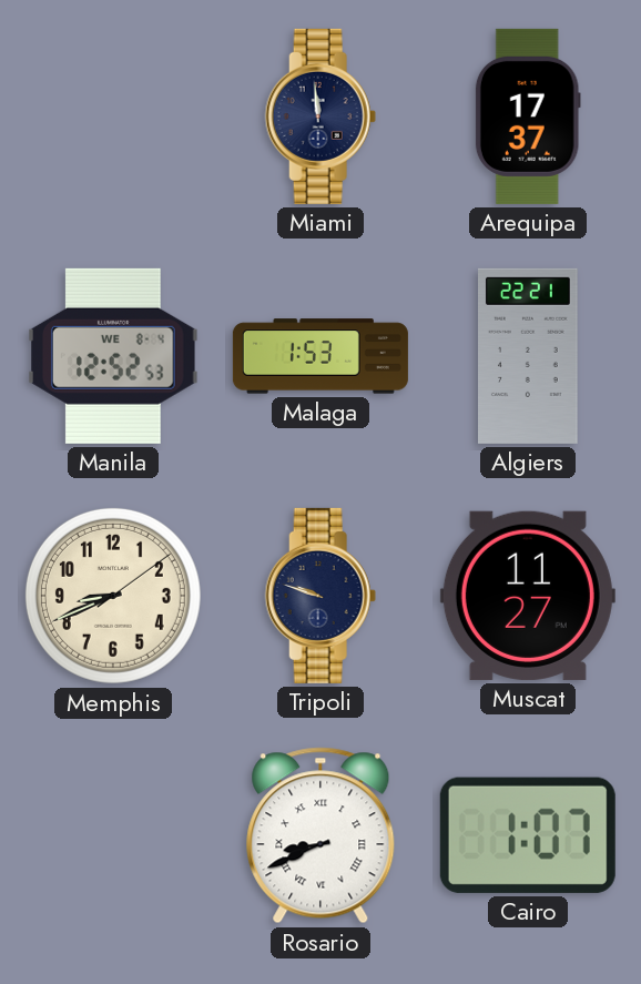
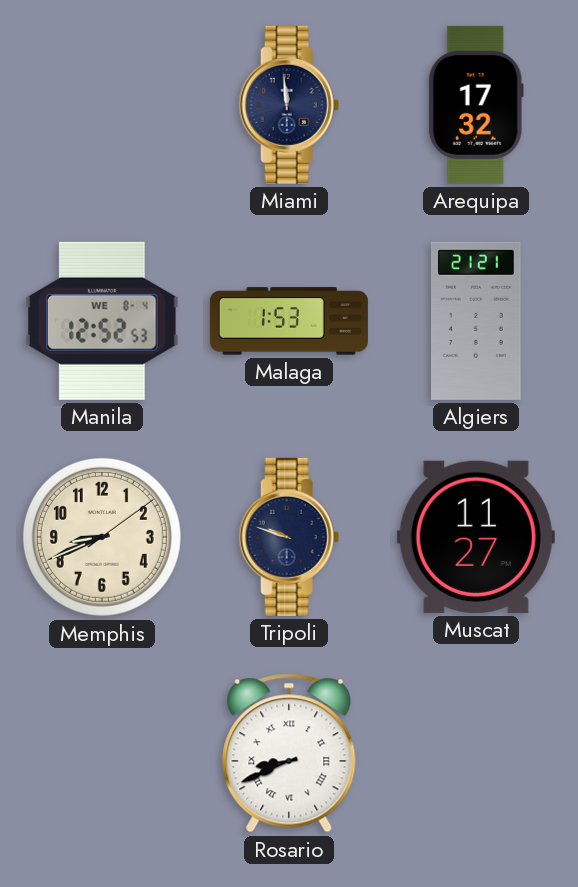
Arequipa: 17:37 -> 17:32 (476, 105)
Algiers: 22:21 -> 21:21 (477, 321)
Cairo: 1:07 -> none (528, 835)
